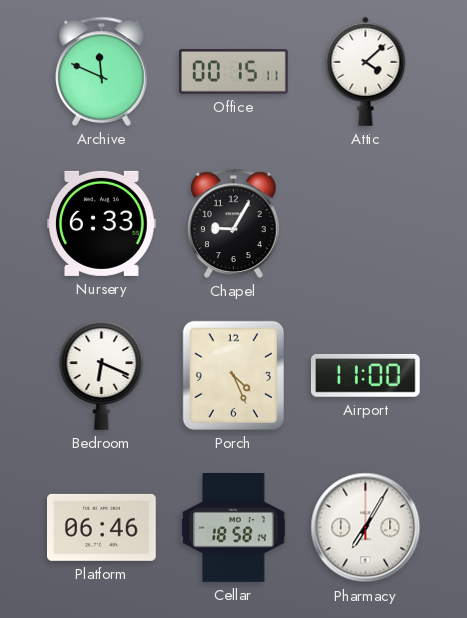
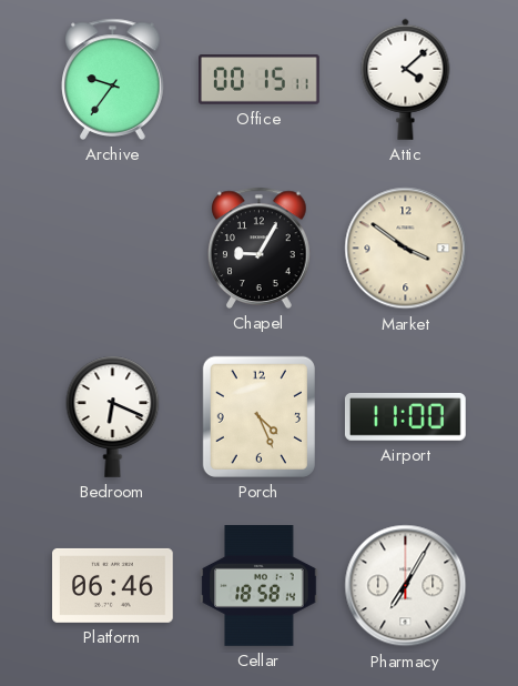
Archive: 11:49 -> 9:36 (113, 79)
Nursery: 6:33 -> none (102, 223)
Market: none -> 3:51 (406, 249)
